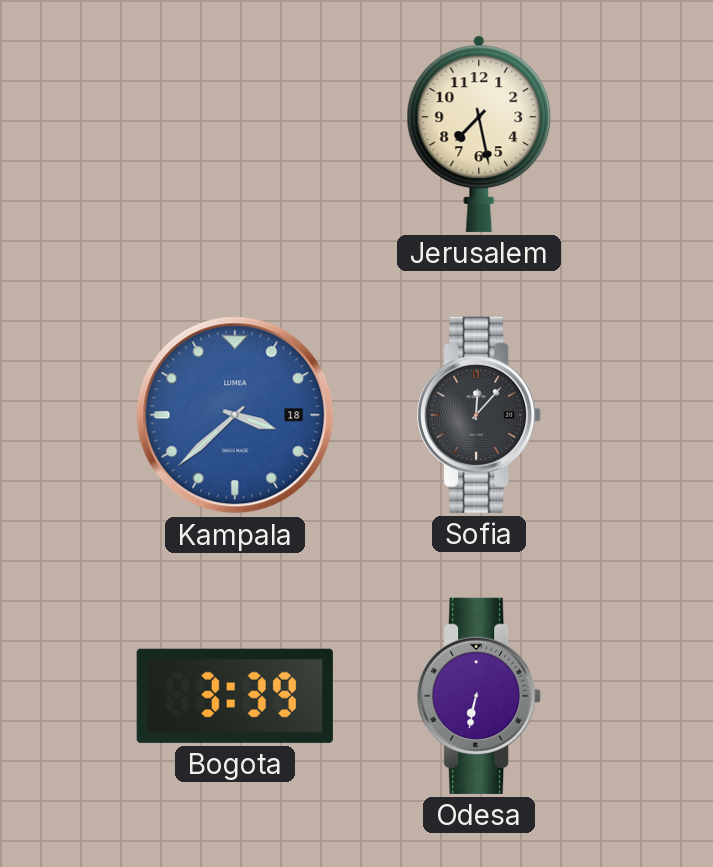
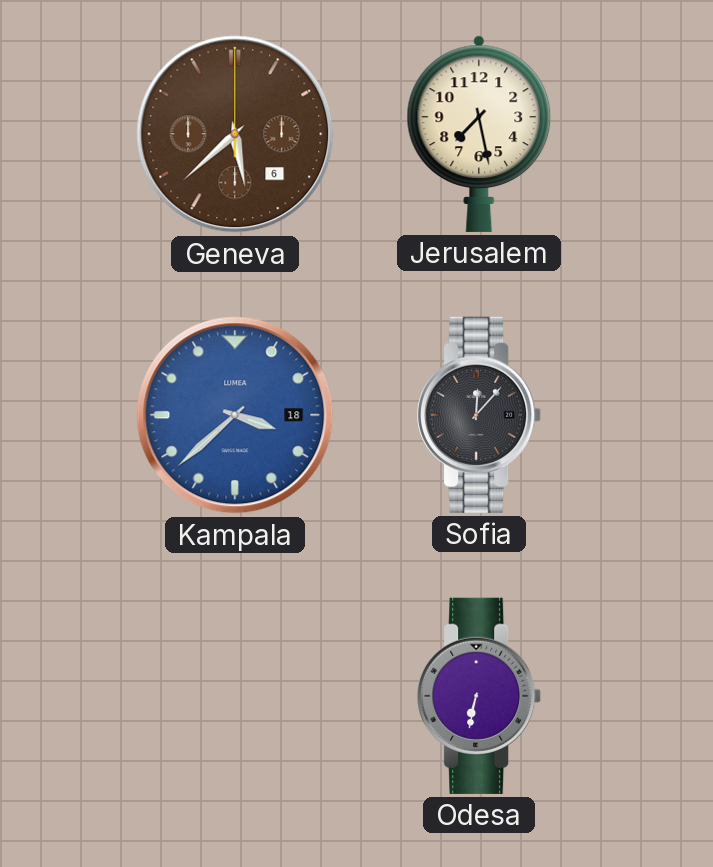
Geneva: none -> 5:38 (235, 134)
Bogota: 3:39 -> none (235, 696)
